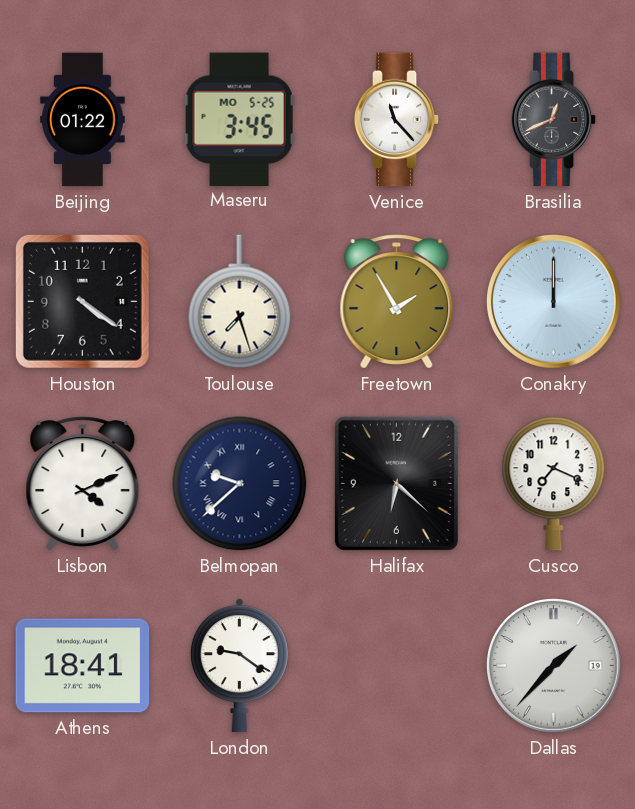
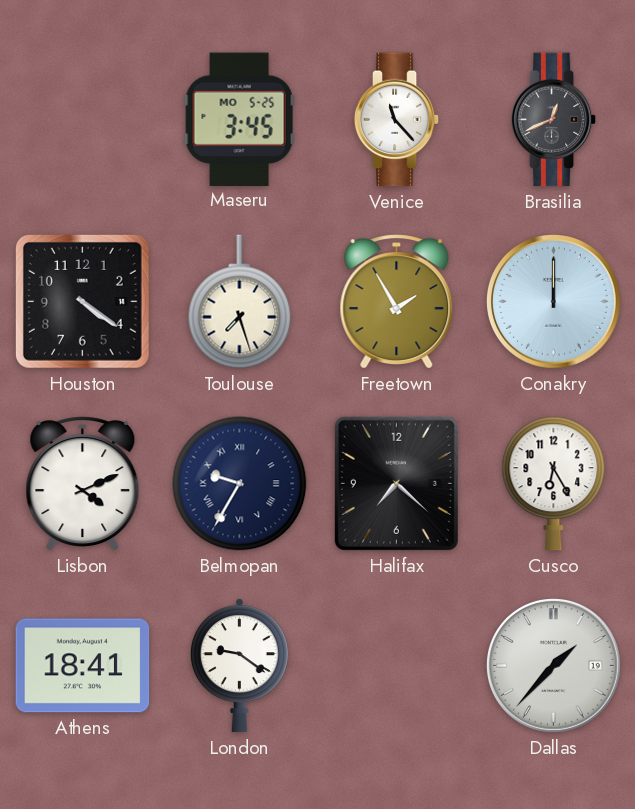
Beijing: 01:22 -> none (83, 120)
Belmopan: 9:38 -> 9:35 (240, 484)
Halifax: 6:22 -> 7:22 (396, 483)
Cusco: 7:19 -> 6:25 (554, 484)
